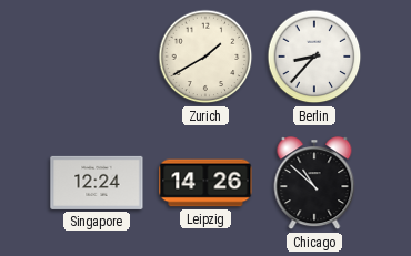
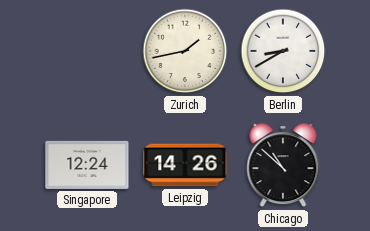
Zurich: 1:40 -> 1:43 (185, 51)
Berlin: 8:37 -> 8:40 (283, 51)
